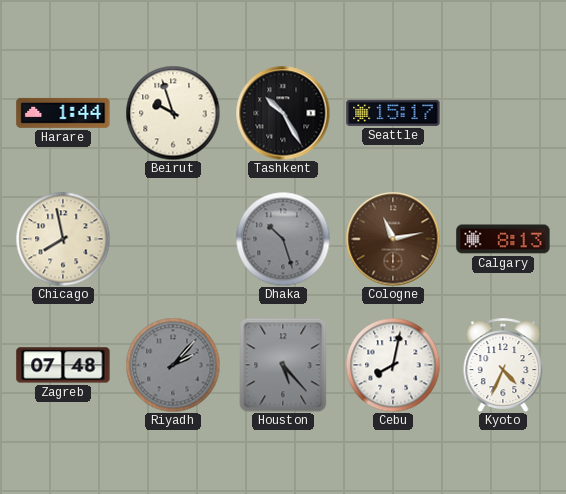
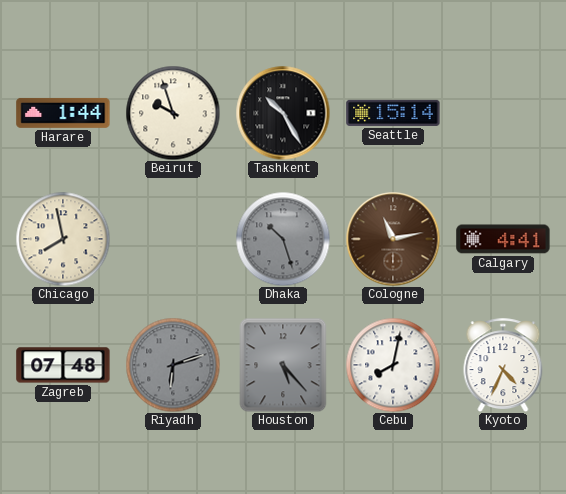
Seattle: 15:17 -> 15:14 (393, 113)
Calgary: 8:13 -> 4:41 (503, 239)
Riyadh: 2:07 -> 6:12 (173, 365)
